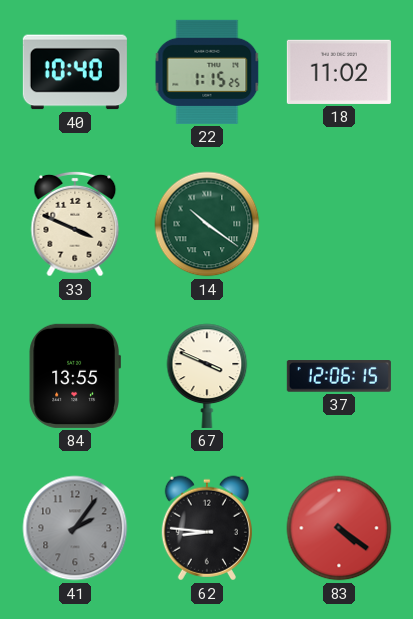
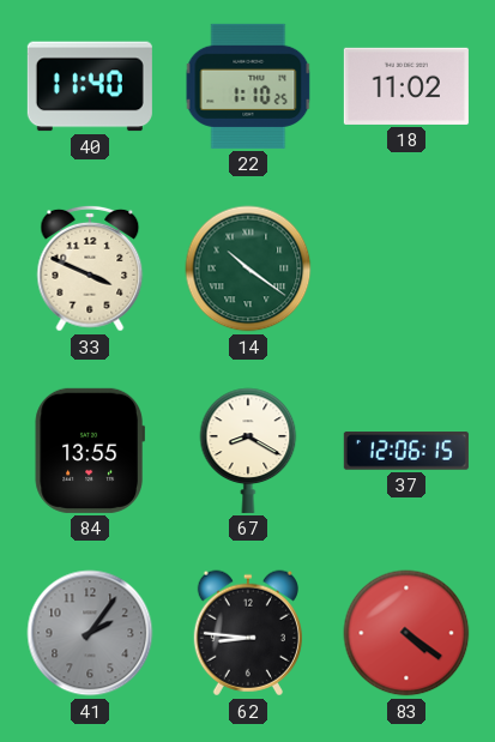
40: 10:40 -> 11:40 (90, 86)
22: 1:15 -> 1:10 (248, 86)
67: 3:49 -> 8:20 (248, 451)
